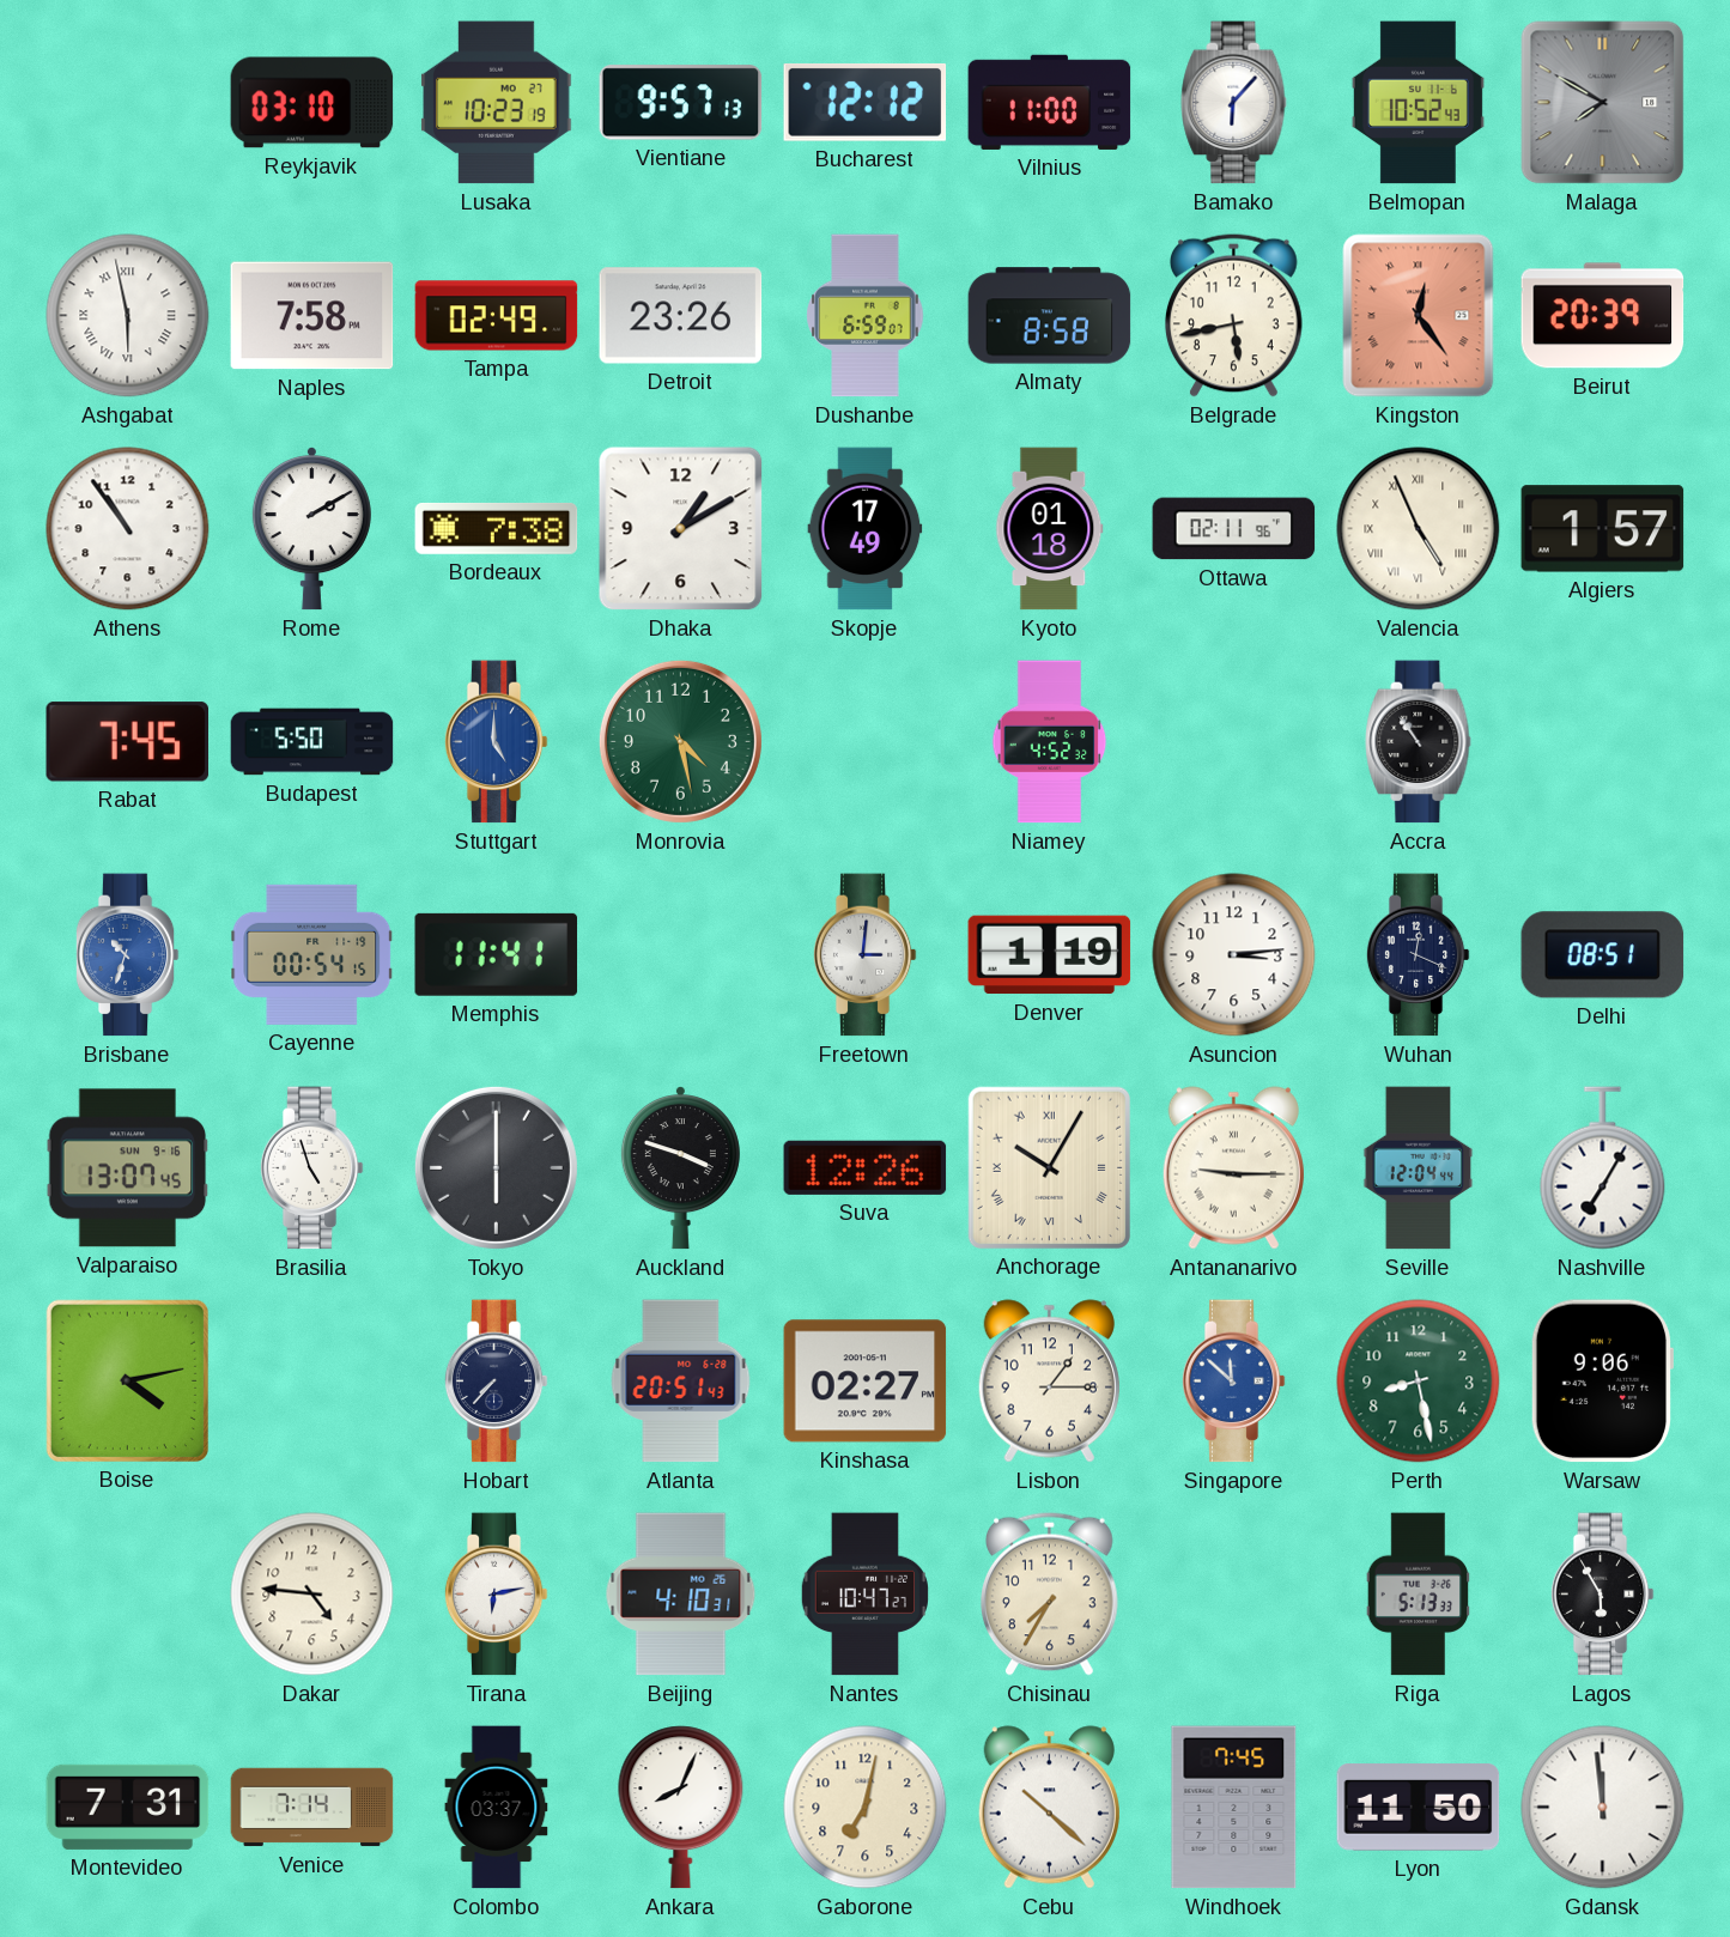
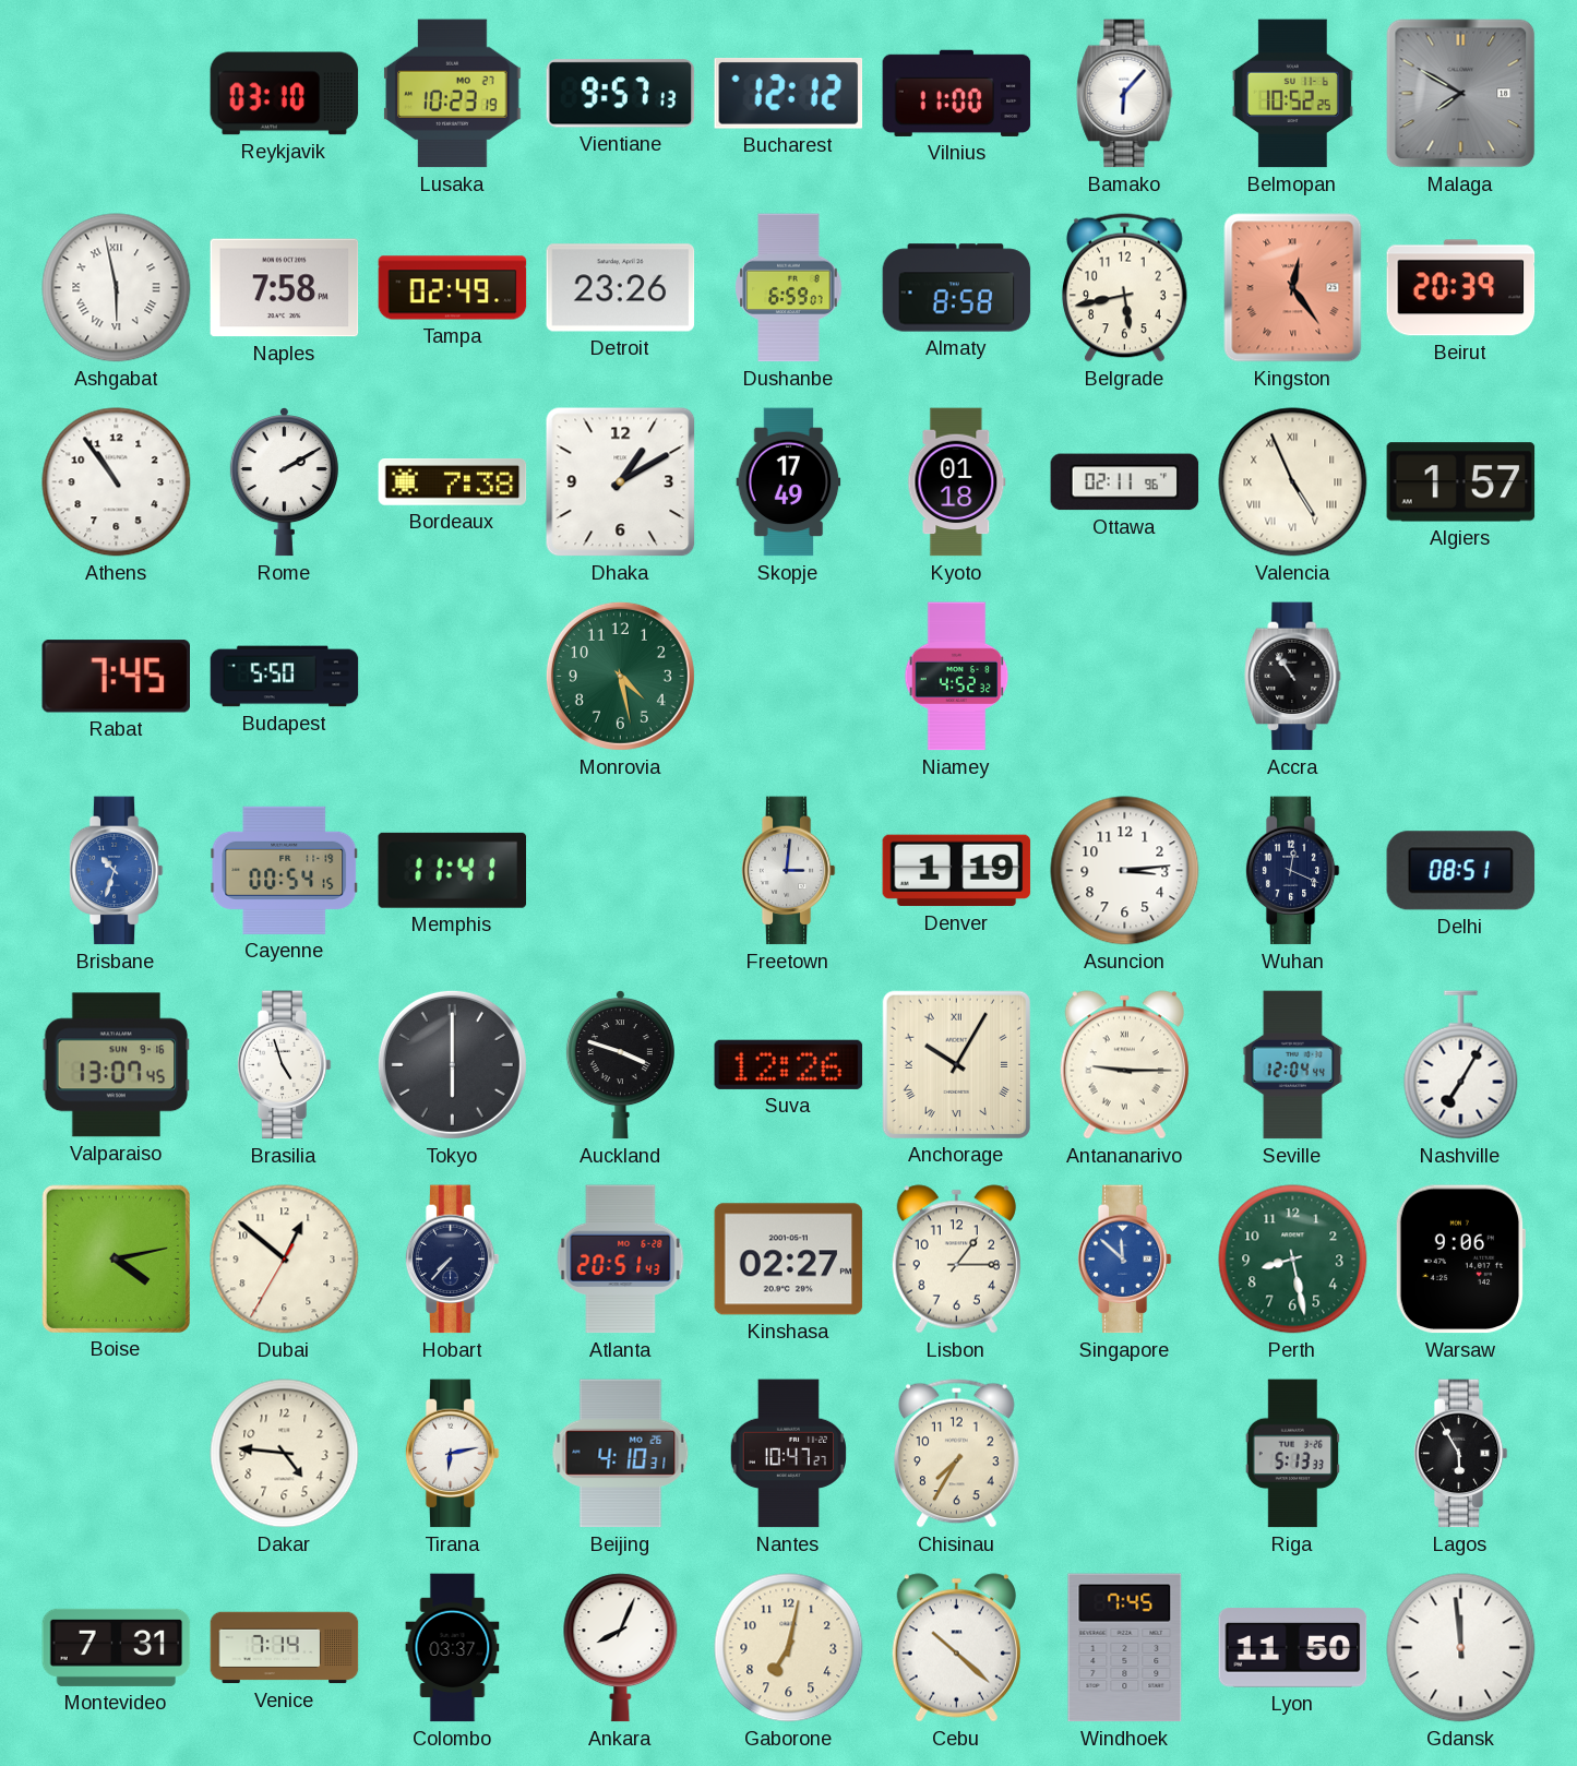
Belmopan: 10:52:43 -> 10:52:25 (1292, 94)
Stuttgart: 5:00 -> none (496, 742)
Dubai: none -> 12:51 (285, 1260)
